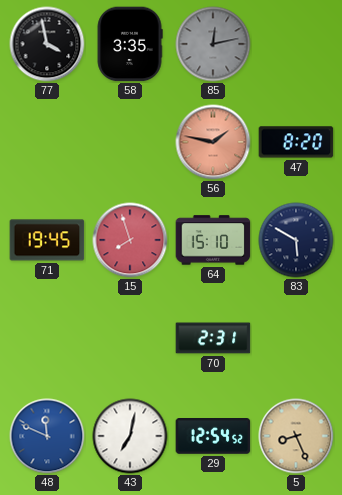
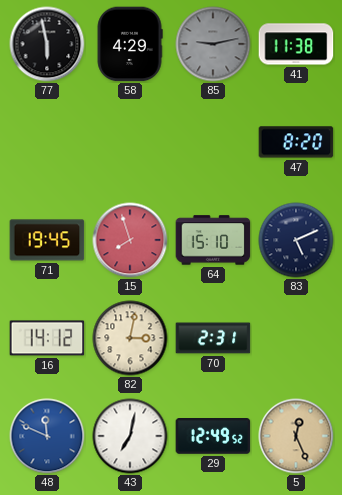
77: 3:58 -> 5:58 (47, 44)
58: 3:35 -> 4:29 (130, 44)
85: 12:13 -> 9:13 (213, 44)
41: none -> 11:38 (296, 44)
56: 1:47 -> none (213, 142)
83: 5:50 -> 5:11 (296, 240)
16: none -> 14:12 (47, 338)
82: none -> 3:02 (130, 338)
29: 12:54 -> 12:49 (213, 436)
5: 8:26 -> 12:26 (296, 436)
